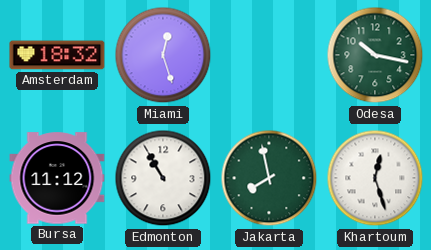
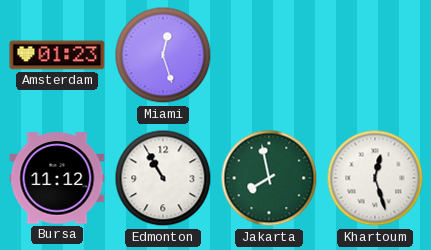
Amsterdam: 18:32 -> 01:23 (57, 55)
Odesa: 10:17 -> none (375, 55)
